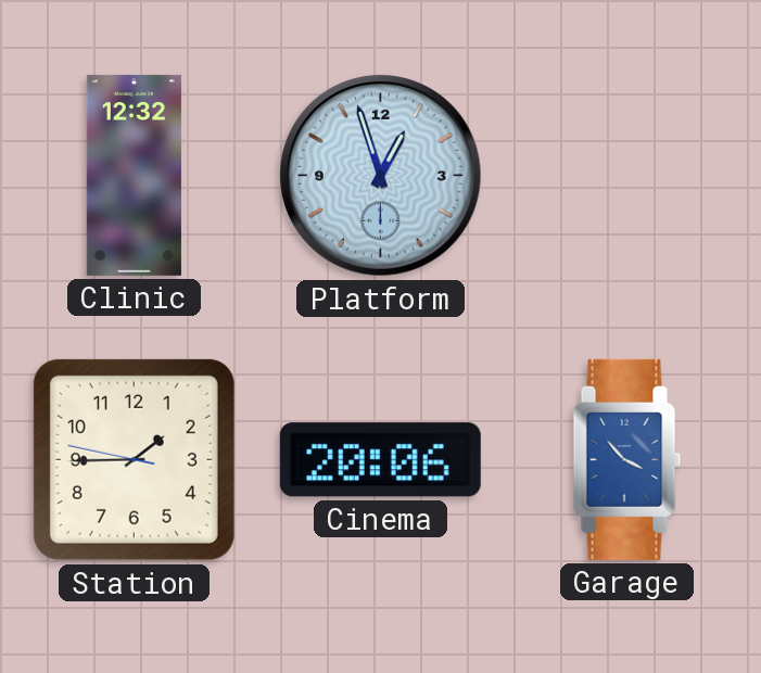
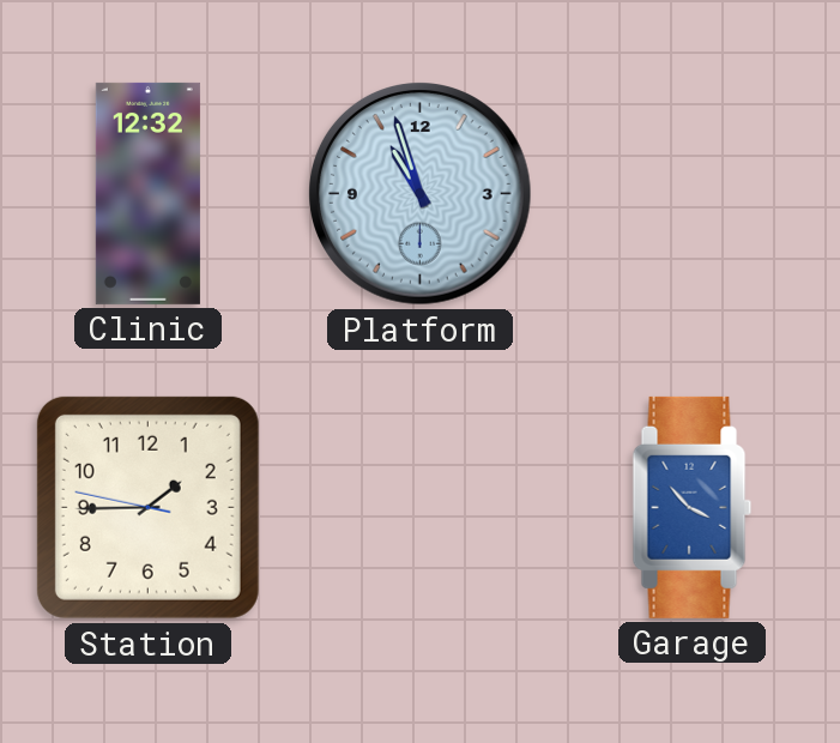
Platform: 12:57 -> 10:57 (421, 194)
Cinema: 20:06 -> none (380, 460)
